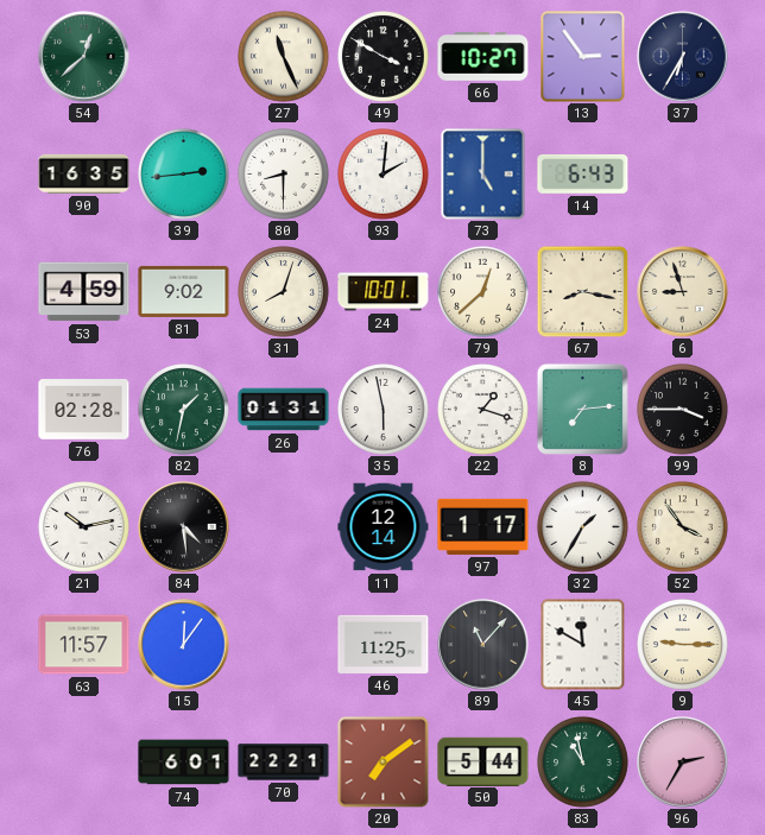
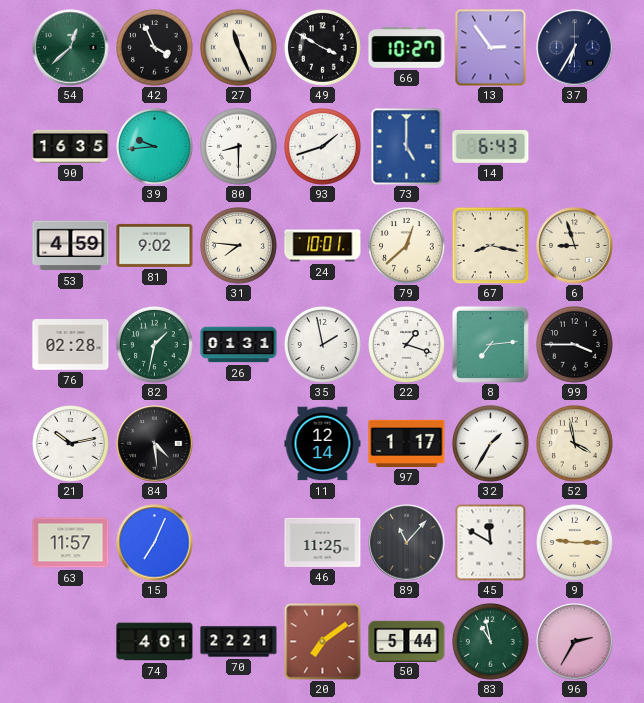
42: none -> 3:56 (155, 48)
39: 2:44 -> 9:44 (155, 147)
93: 2:01 -> 1:42 (323, 147)
31: 8:03 -> 7:46 (239, 246)
35: 5:58 -> 1:58 (323, 345)
52: 3:54 -> 3:58 (575, 444)
15: 12:06 -> 7:04 (155, 543)
74: 6:01 -> 4:01 (155, 642)
